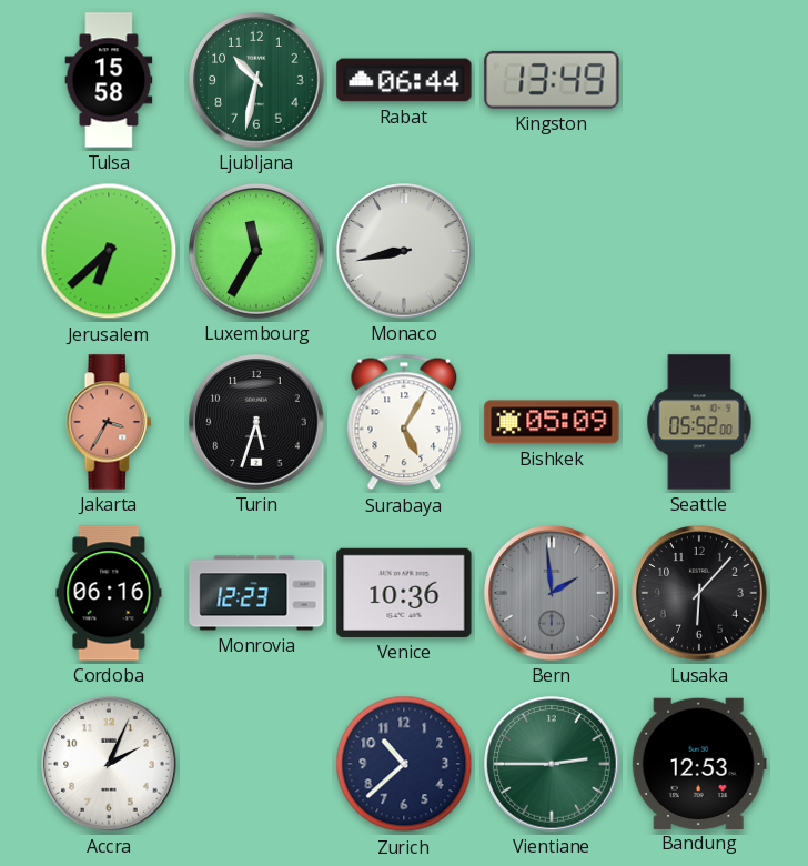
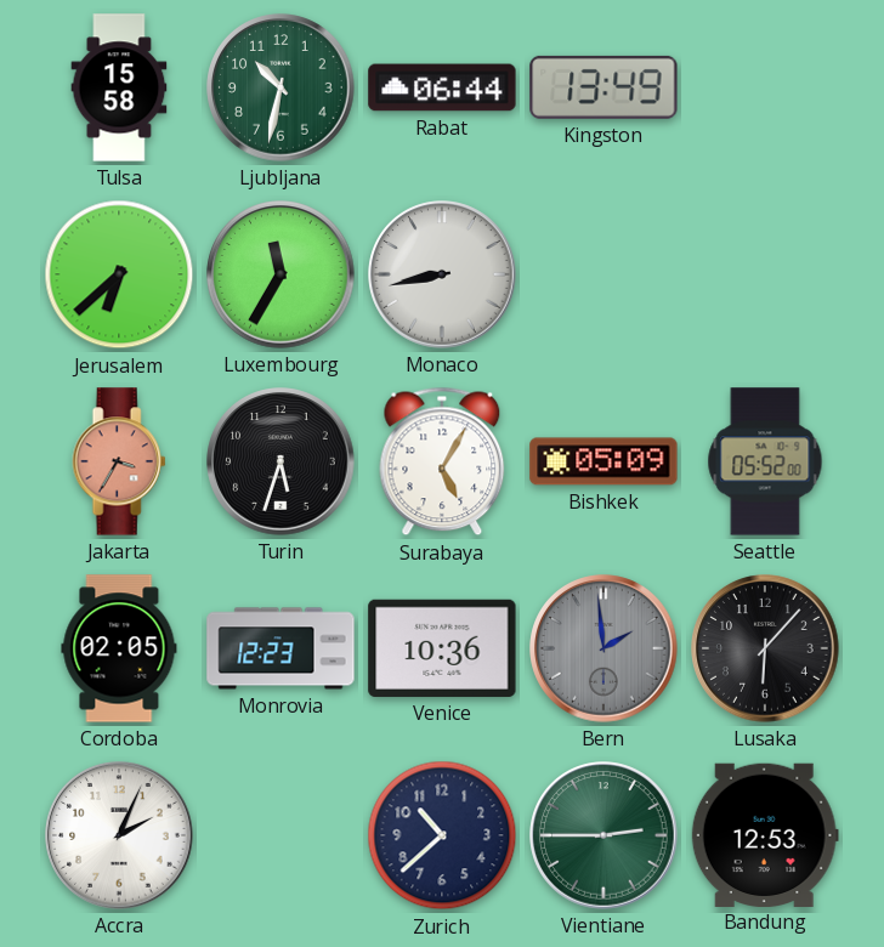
Cordoba: 06:16 -> 02:05 (119, 648)
